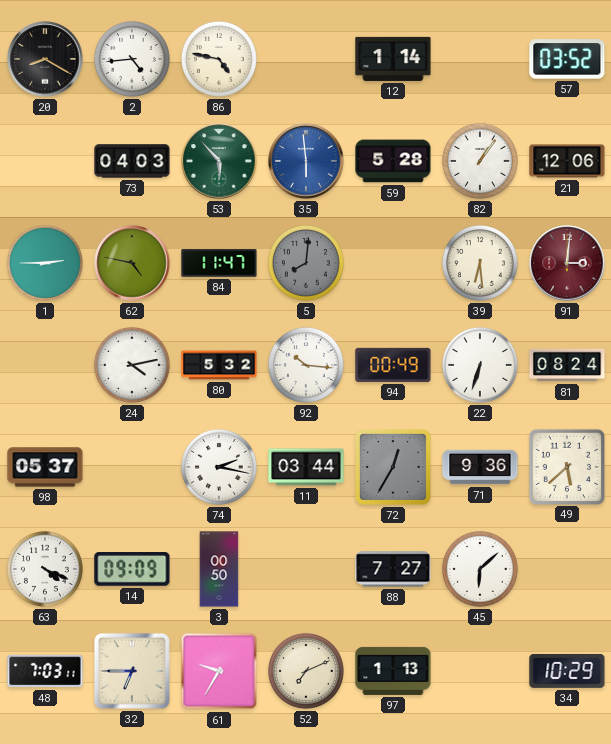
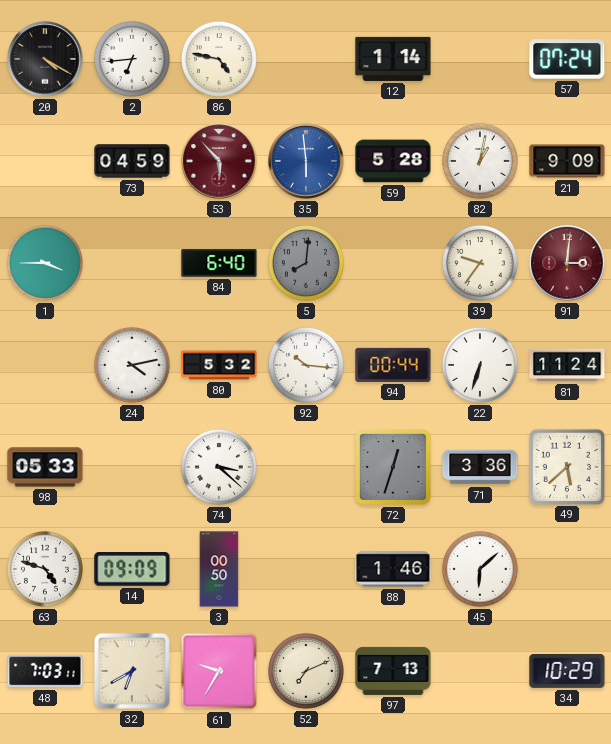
20: 8:20 -> 4:20 (45, 59)
2: 4:44 -> 6:44 (132, 59)
57: 03:52 -> 07:24 (567, 59)
73: 04:03 -> 04:59 (132, 161)
53 dial: green -> burgundy (219, 161)
82: 1:06 -> 1:02 (480, 161)
21: 12:06 -> 9:09 (567, 161)
1: 2:45 -> 3:45 (45, 263)
62: 4:47 -> none (132, 263)
84: 11:47 -> 6:40 (219, 263)
39: 6:29 -> 9:36 (480, 263)
94: 00:49 -> 00:44 (393, 365)
81: 08:24 -> 11:24 (567, 365)
98: 05:37 -> 05:33 (45, 467)
74: 2:17 -> 3:22 (219, 467)
11: 03:44 -> none (306, 467)
72: 12:35 -> 12:33 (394, 468)
71: 9:36 -> 3:36 (480, 467)
63: 4:19 -> 4:48 (45, 569)
88: 7:27 -> 1:46 (393, 569)
32: 6:45 -> 6:40 (132, 671)
97: 1:13 -> 7:13 (393, 671)
